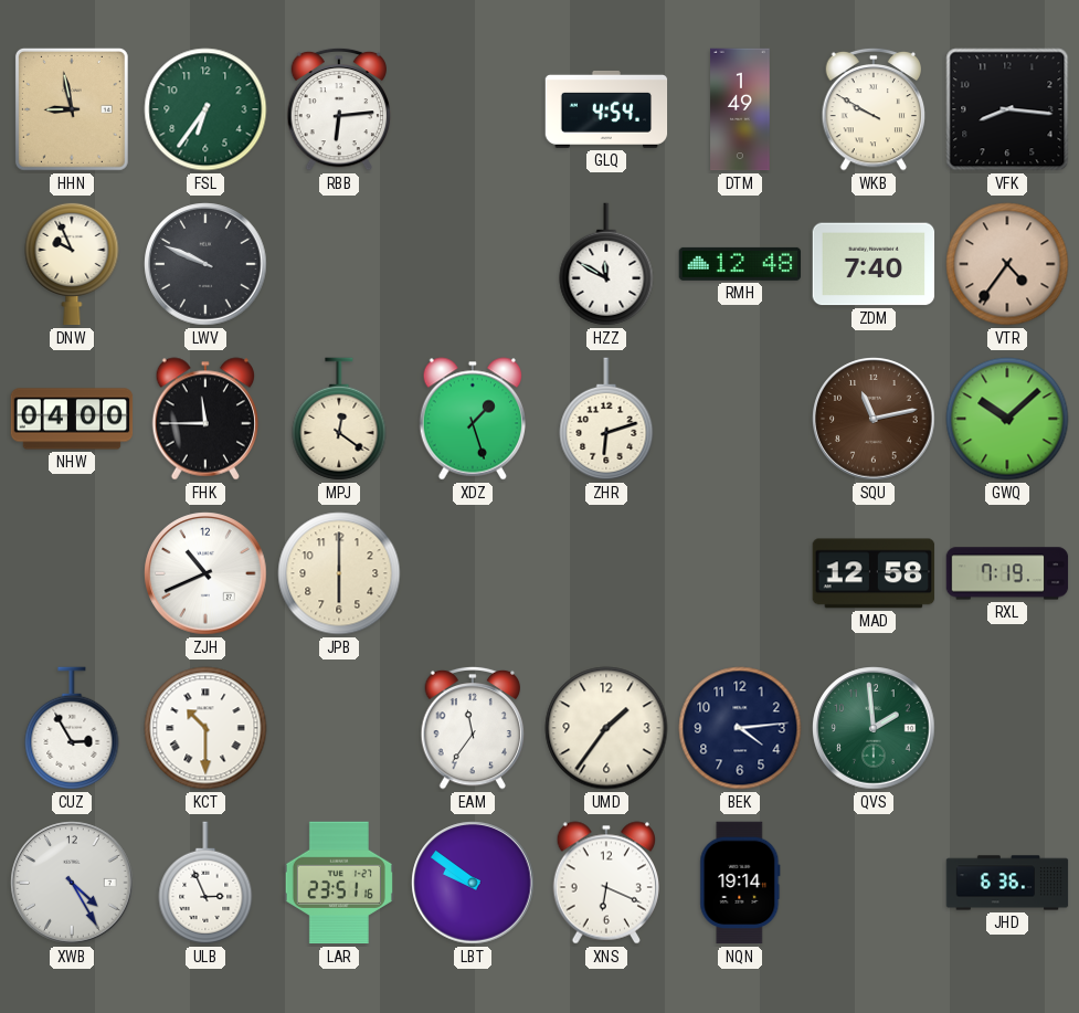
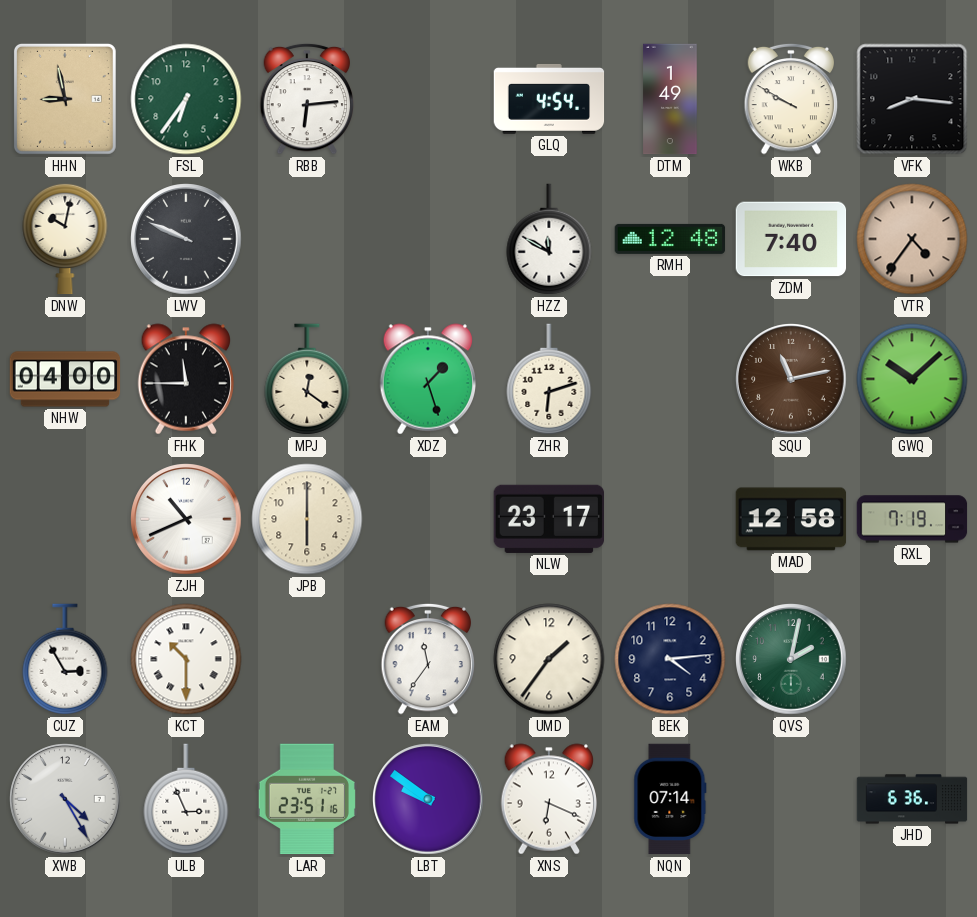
DNW: 9:56 -> 10:02 (65, 239)
NLW: none -> 23:17 (548, 519)
QVS: 1:59 -> 2:02 (791, 659)
NQN: 19:14 -> 07:14 (670, 799)
